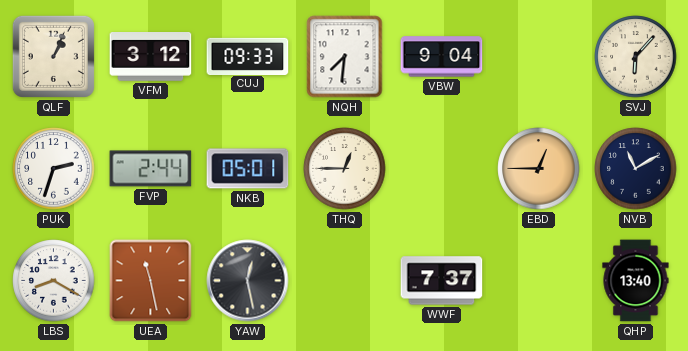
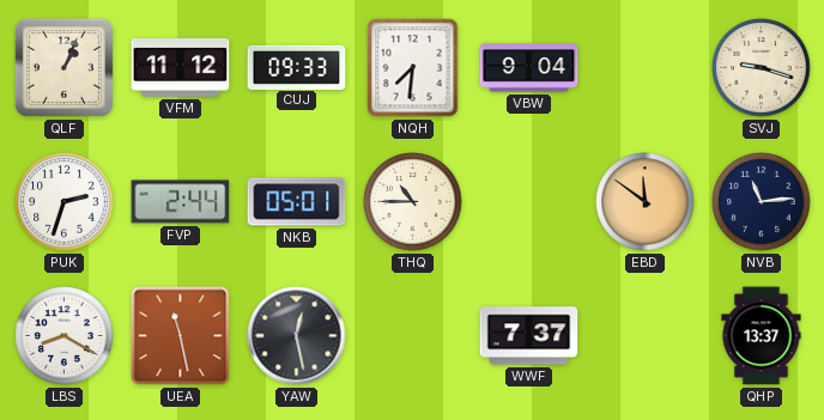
VFM: 3:12 -> 11:12 (181, 68)
SVJ: 6:07 -> 9:18 (762, 68)
THQ: 12:45 -> 10:45 (413, 202)
EBD: 12:45 -> 11:51 (646, 202)
NVB: 11:10 -> 11:14 (762, 202)
QHP: 13:40 -> 13:37 (762, 336)
